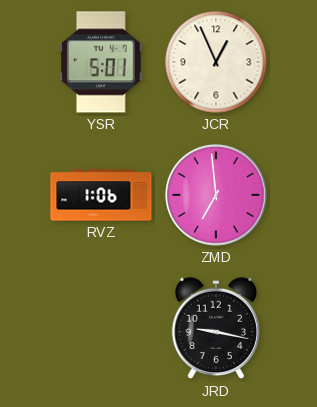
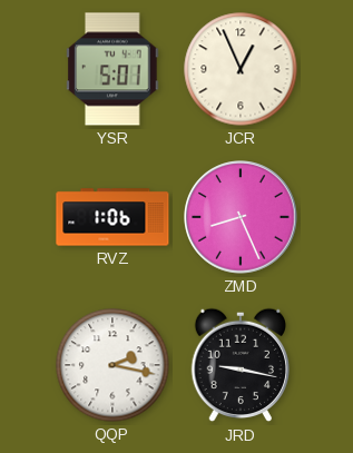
ZMD: 6:59 -> 8:26 (241, 217)
QQP: none -> 2:17 (112, 365)
